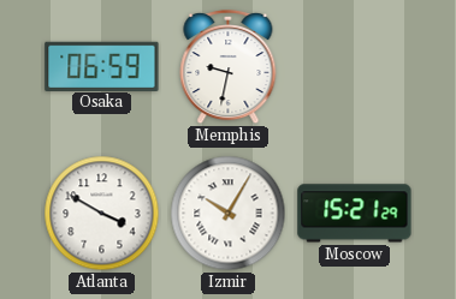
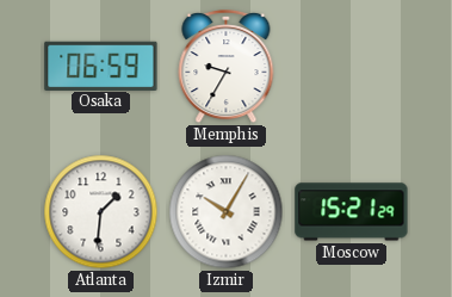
Memphis: 9:32 -> 9:35 (227, 67)
Atlanta: 3:50 -> 1:31 (101, 212)
